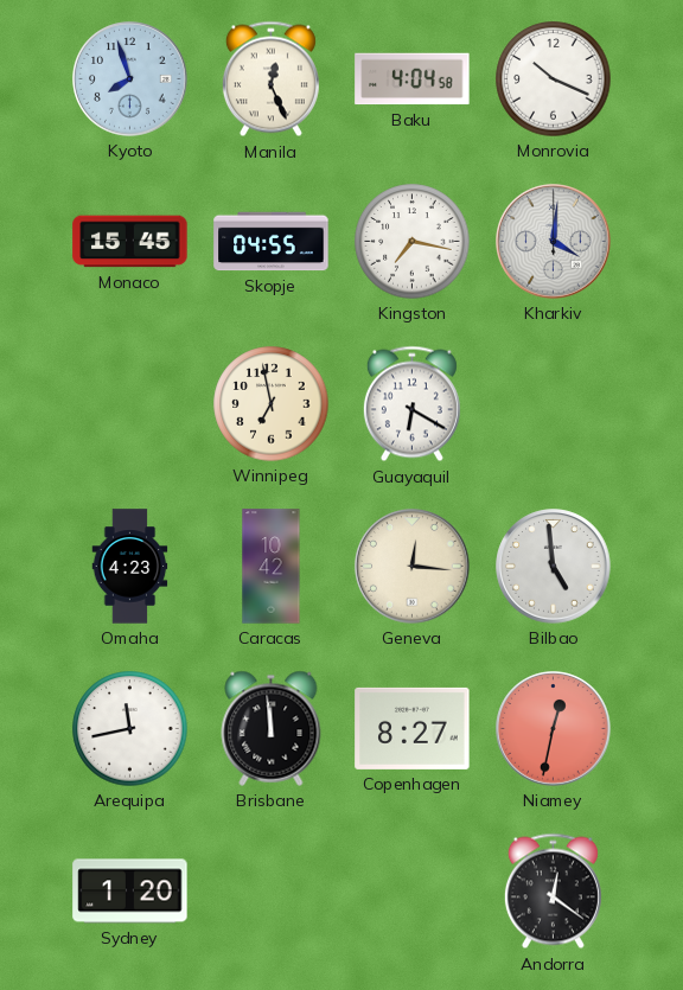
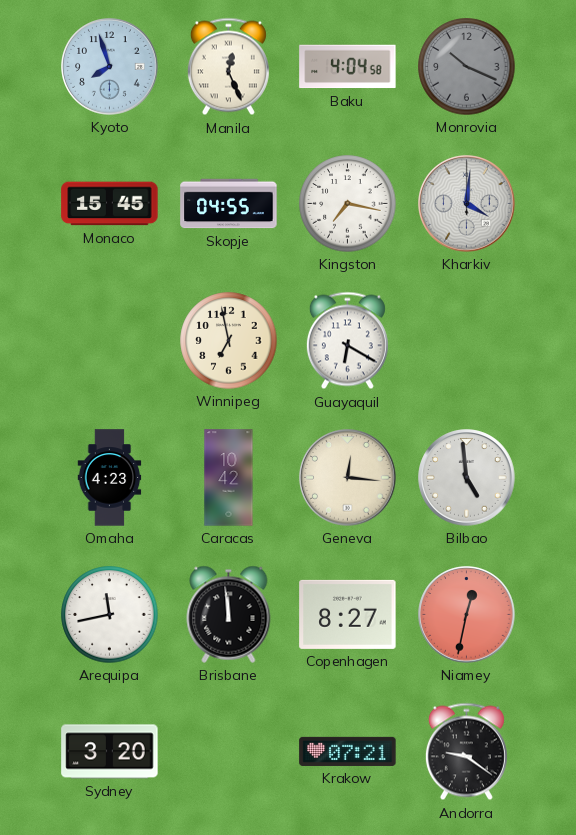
Monrovia dial: white -> grey (467, 67)
Sydney: 1:20 -> 3:20 (110, 752)
Krakow: none -> 07:21 (348, 751)
Andorra: 12:21 -> 9:21 (466, 752)
